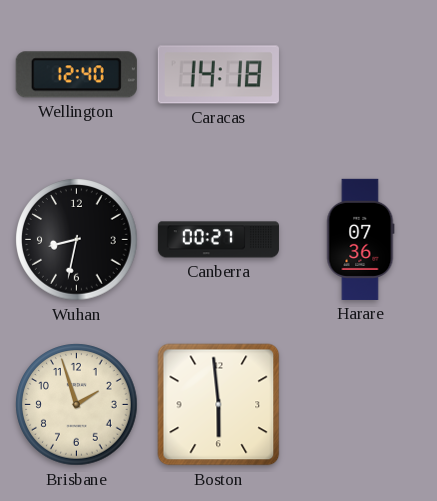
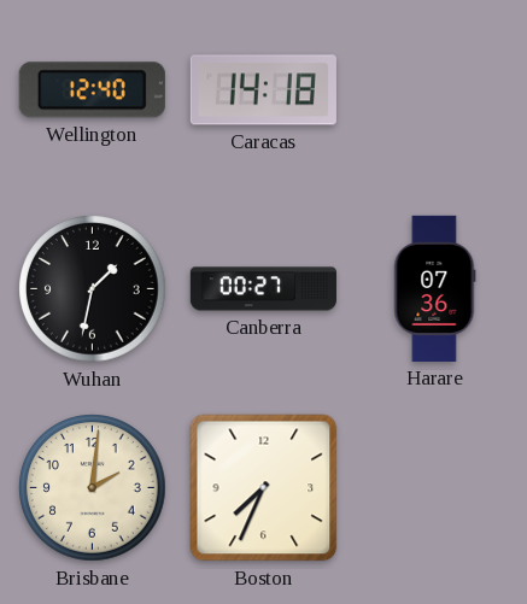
Wuhan: 8:32 -> 1:32 (93, 289)
Brisbane: 1:57 -> 2:01 (93, 488)
Boston: 5:59 -> 7:34 (264, 488)
